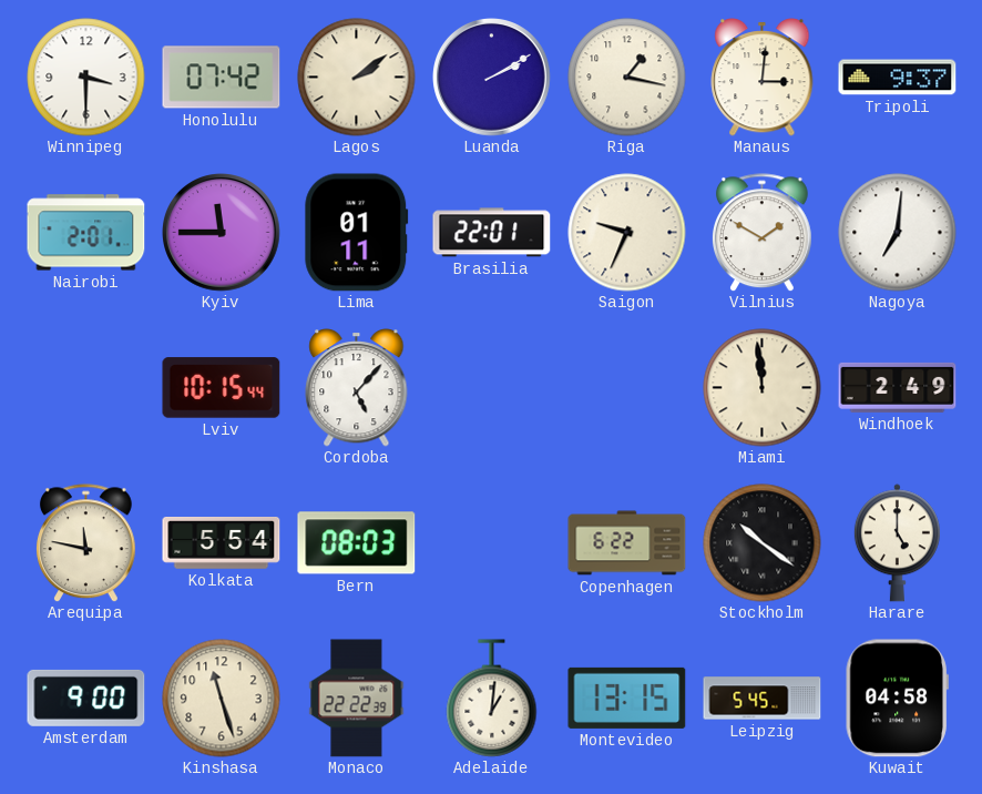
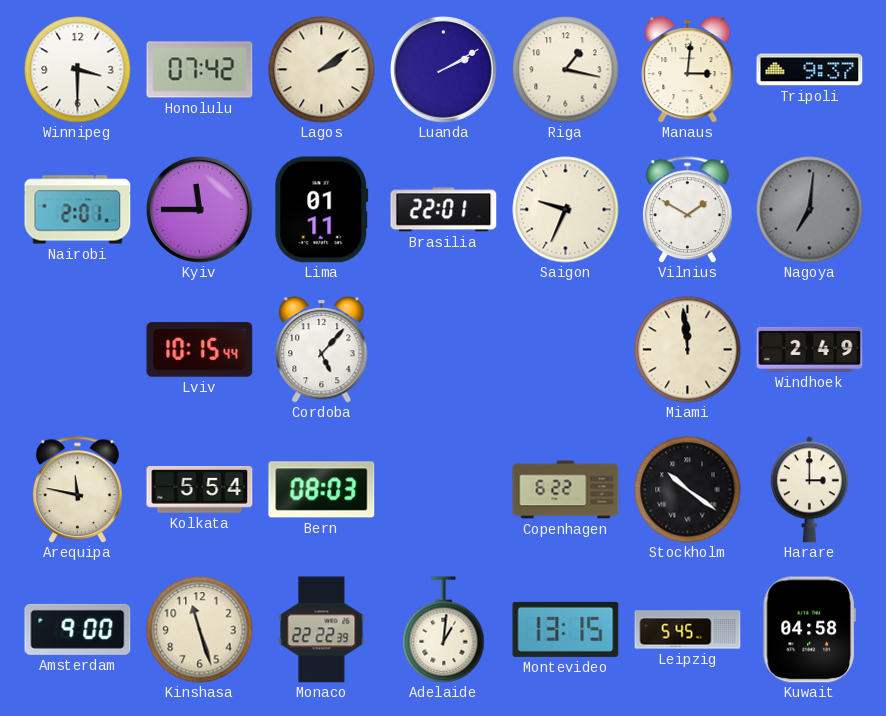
Nagoya dial: white -> grey (810, 210)
Harare: 5:00 -> 3:00 (809, 490)
